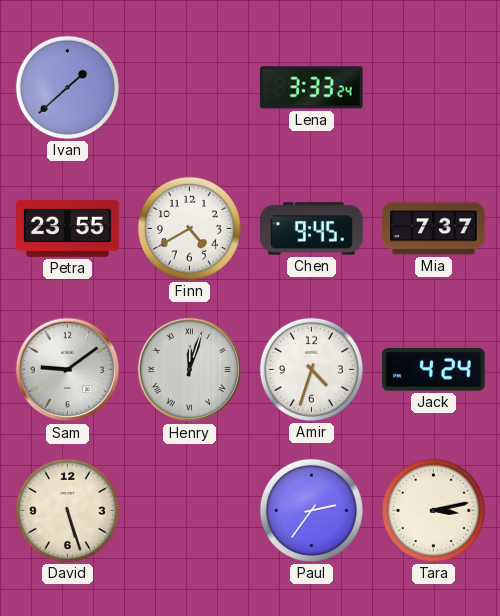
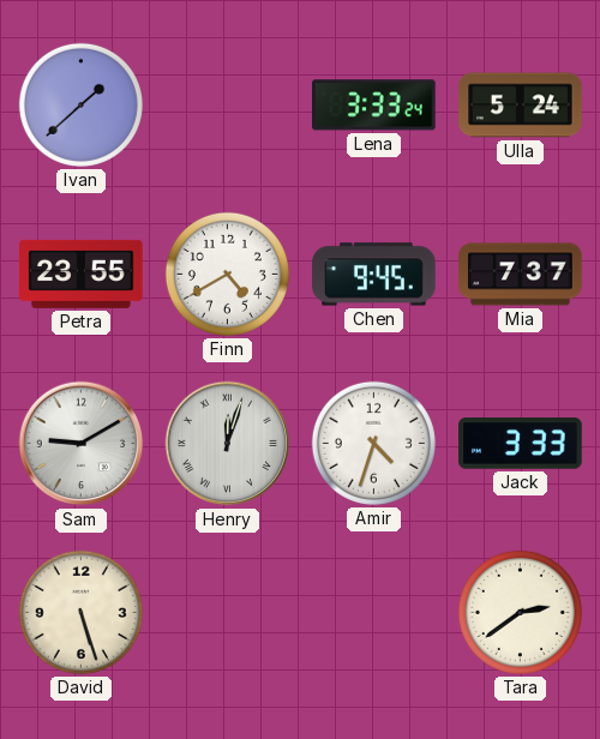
Ulla: none -> 5:24 (521, 106)
Sam: 9:09 -> 9:10 (82, 444)
Jack: 4:24 -> 3:33 (521, 444)
Paul: 2:36 -> none (311, 510)
Tara: 3:13 -> 2:39 (520, 612)
